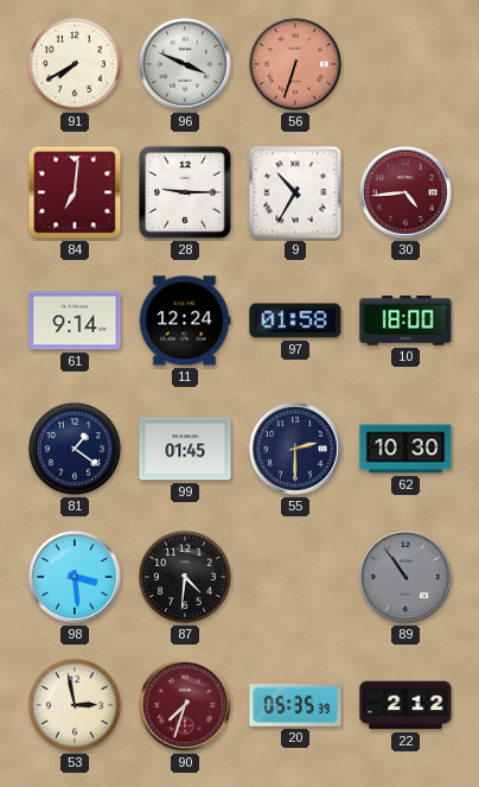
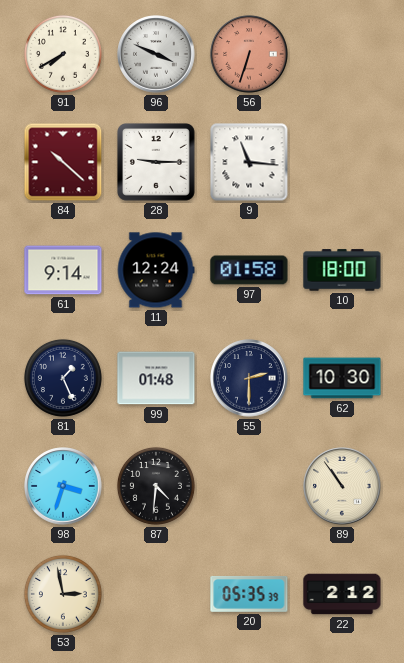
84: 7:01 -> 10:22 (63, 162)
9: 10:35 -> 11:16 (249, 162)
30: 4:44 -> none (405, 192)
81: 1:21 -> 1:26 (63, 378)
99: 01:45 -> 01:48 (156, 378)
98: 3:29 -> 3:33 (63, 486)
89 dial: grey -> cream (342, 486)
90: 7:33 -> none (185, 705)
